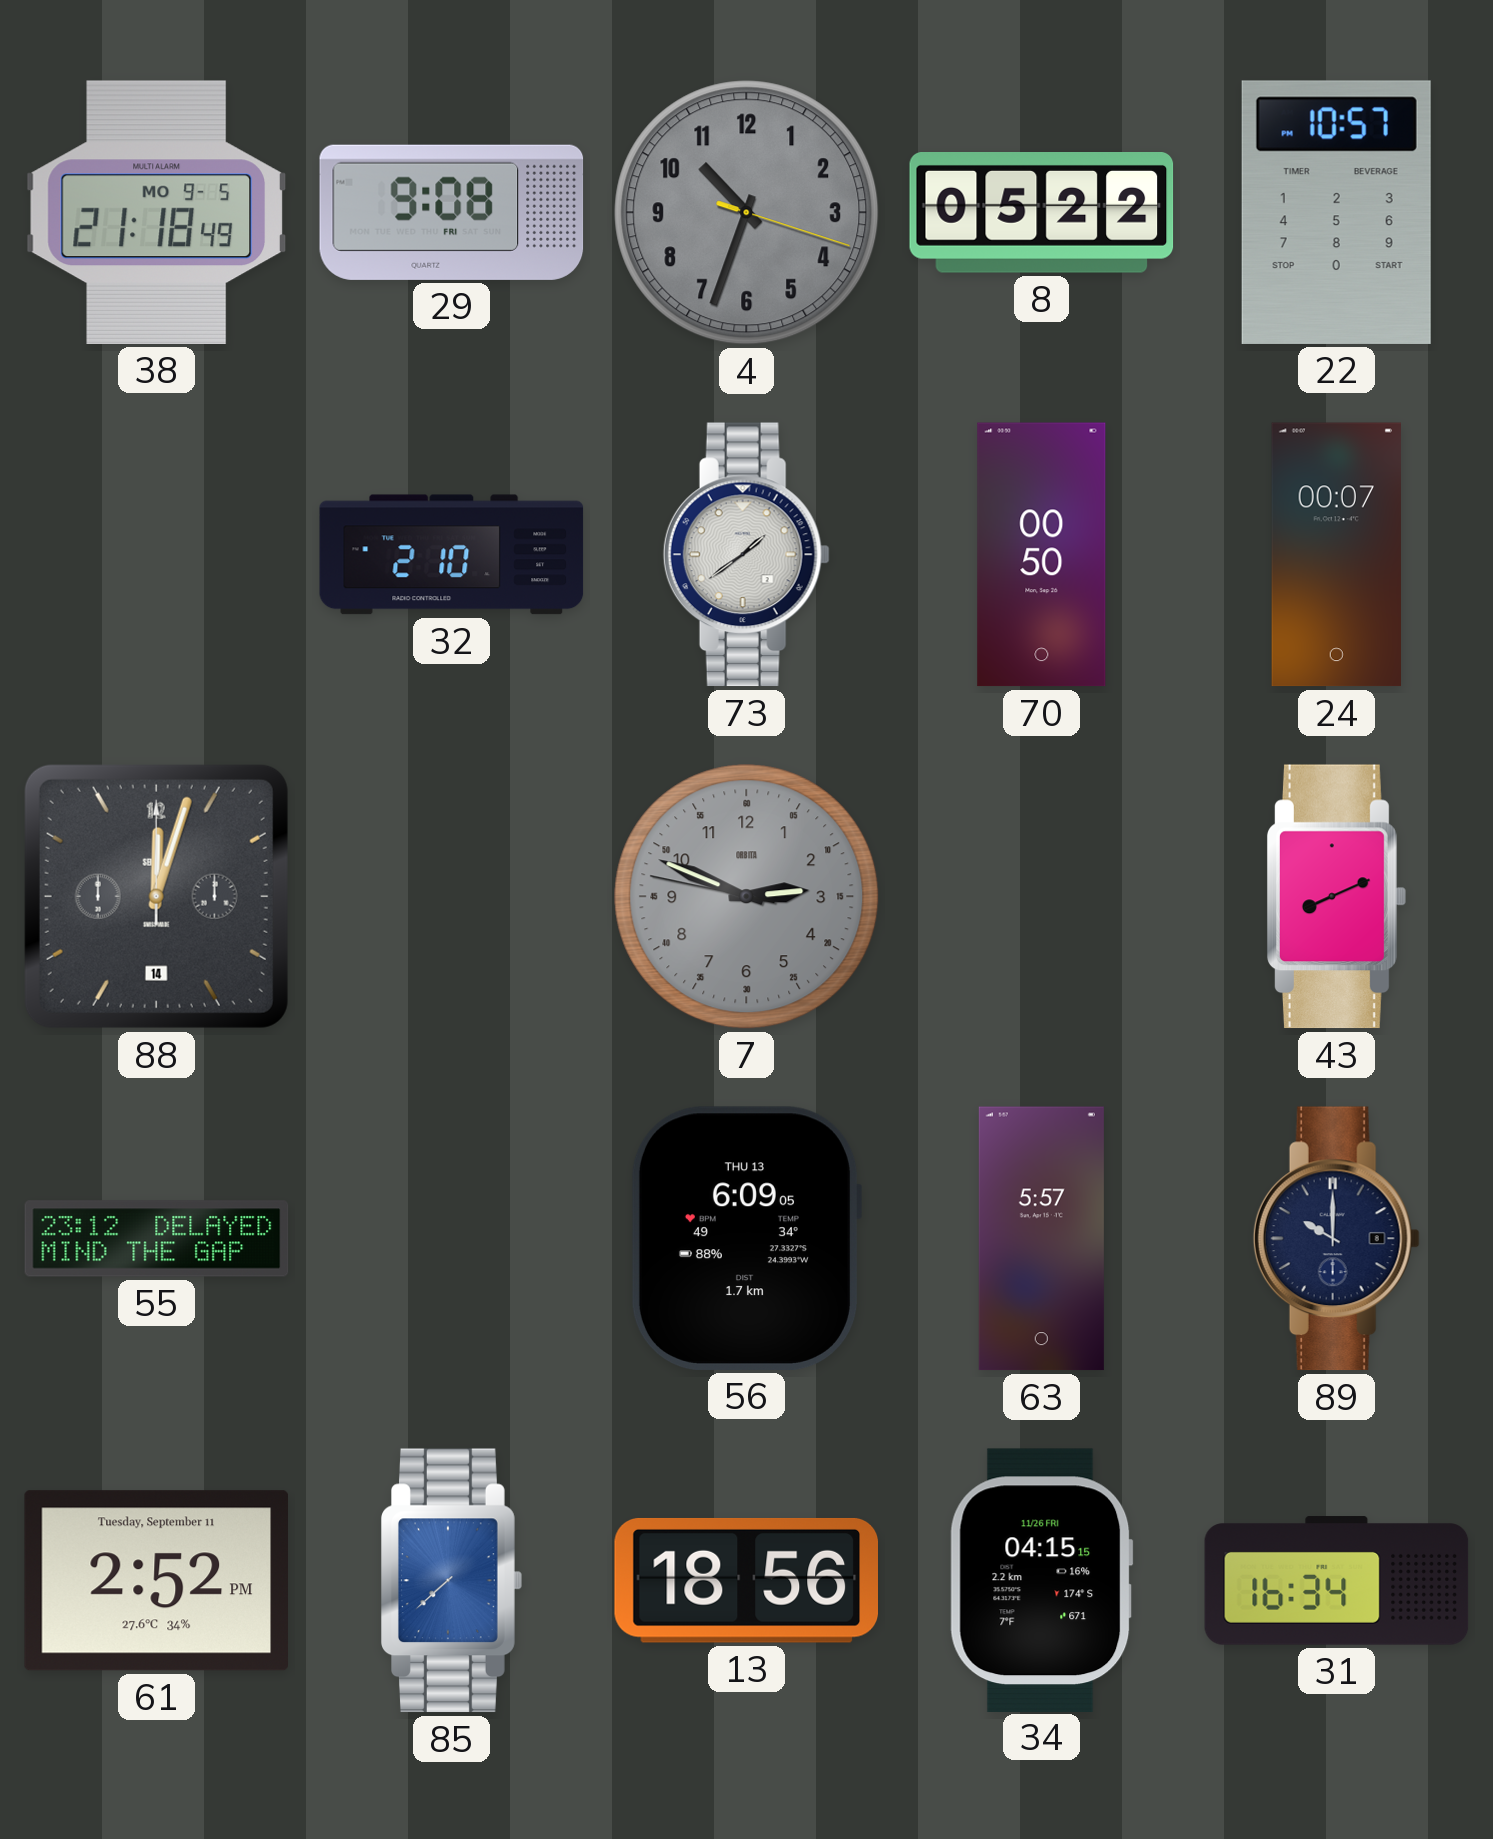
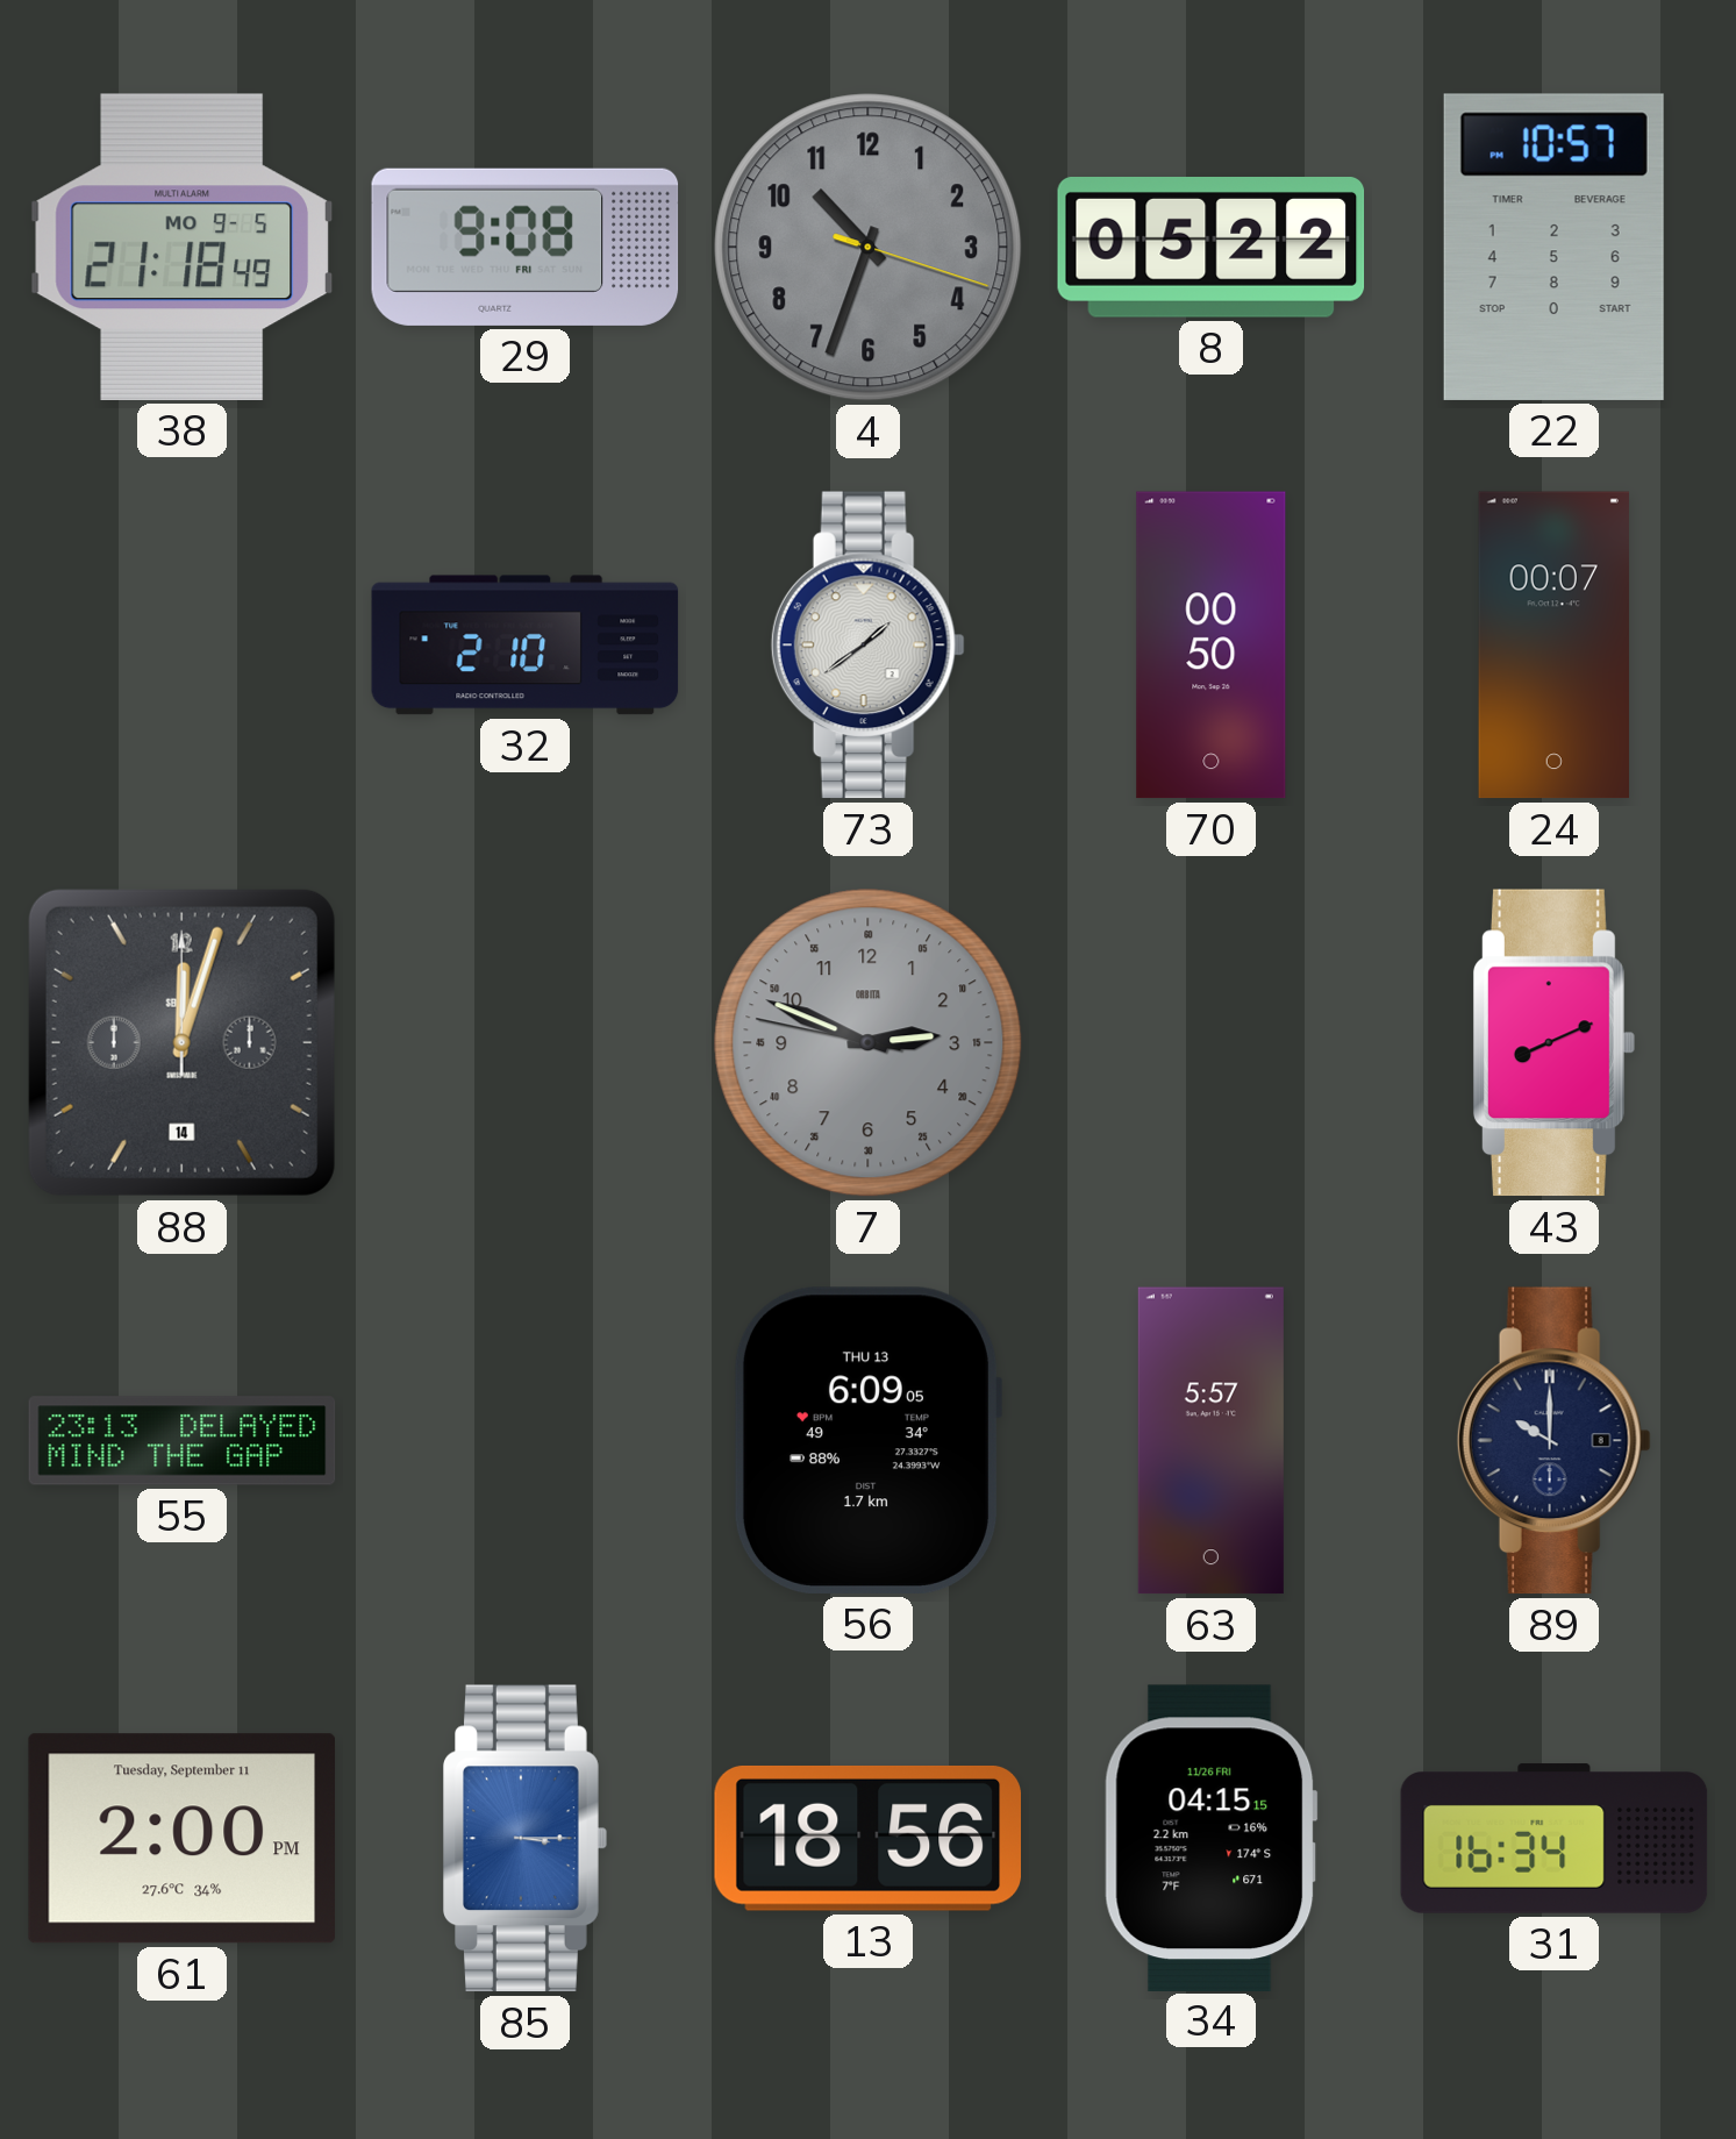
55: 23:12 -> 23:13 (183, 1441)
61: 2:52 -> 2:00 (181, 1839)
85: 7:38 -> 3:15 (526, 1839)
